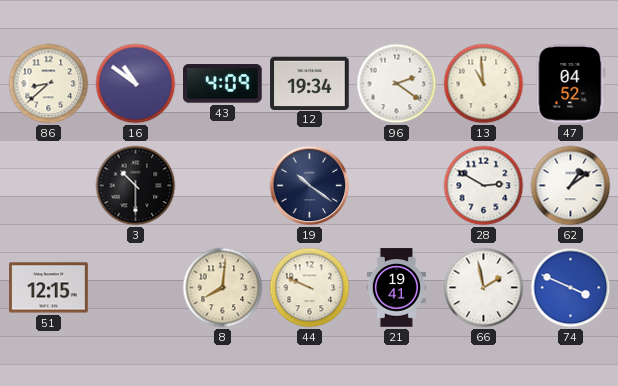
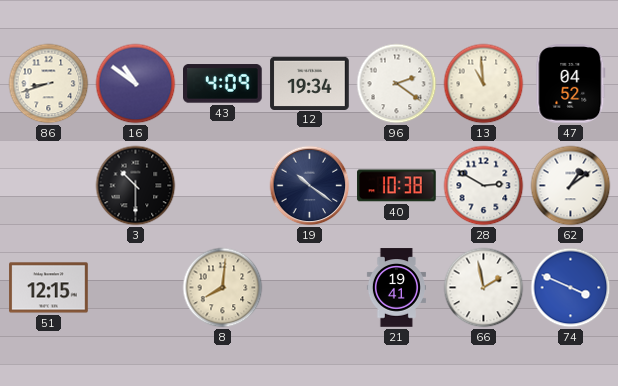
86: 8:38 -> 8:42 (49, 84)
40: none -> 10:38 (397, 186)
44: 9:49 -> none (310, 288)
